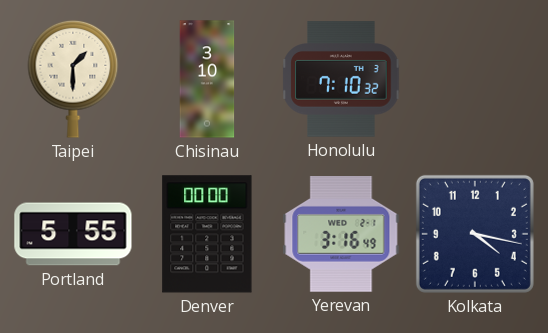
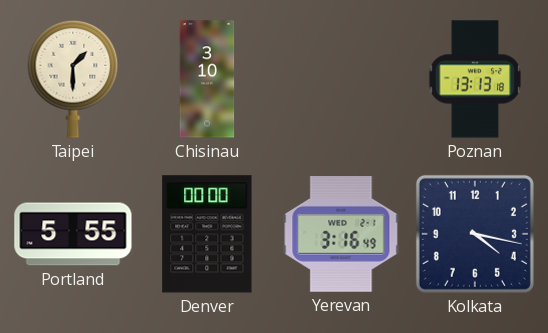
Honolulu: 7:10 -> none (341, 79)
Poznan: none -> 13:13 (475, 79)
